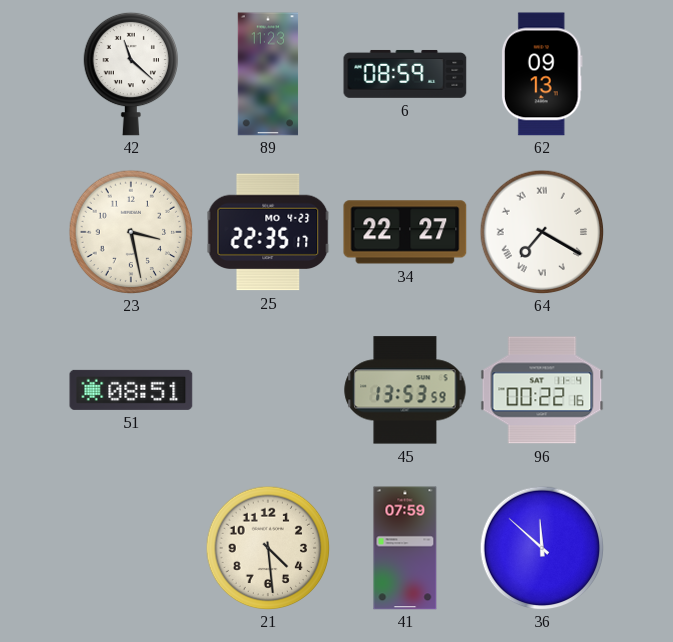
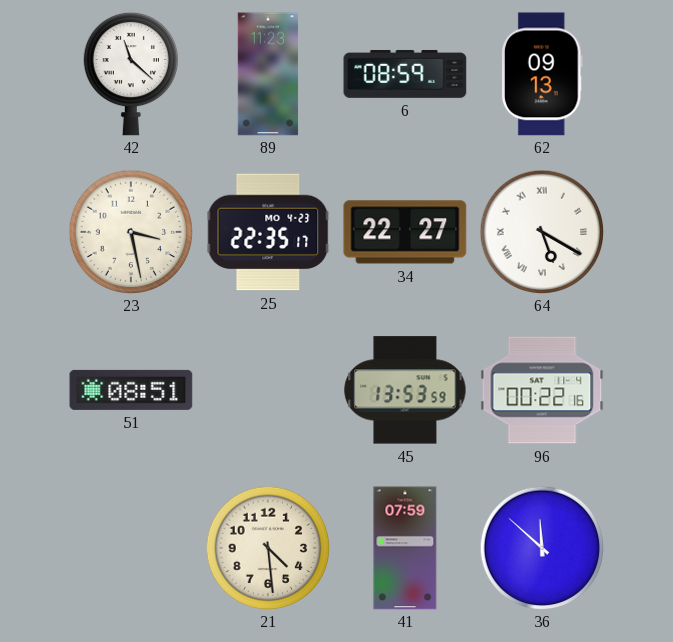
64: 7:20 -> 5:20 (542, 232)
